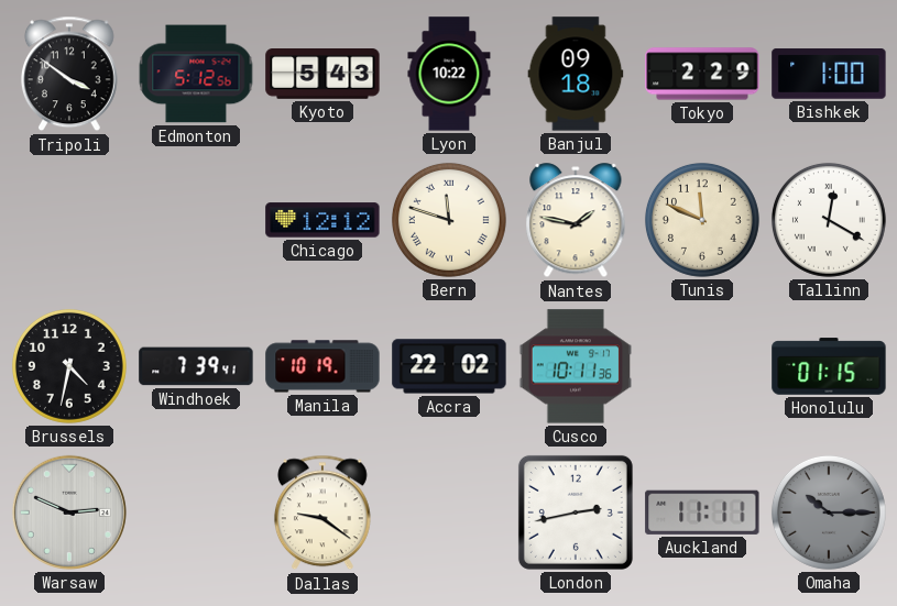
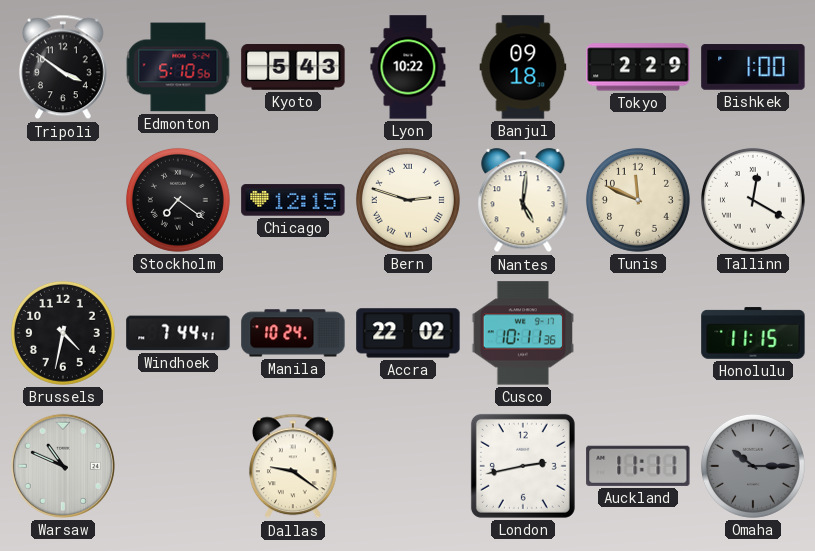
Edmonton: 5:12 -> 5:10 (178, 67)
Stockholm: none -> 7:21 (178, 200)
Chicago: 12:12 -> 12:15 (293, 200)
Bern: 11:48 -> 2:48 (408, 200)
Nantes: 1:47 -> 5:01 (523, 201)
Windhoek: 7:39 -> 7:44 (178, 333)
Manila: 10:19 -> 10:24 (293, 333)
Honolulu: 01:15 -> 11:15 (753, 333)
Warsaw: 2:49 -> 10:49 (63, 466)
